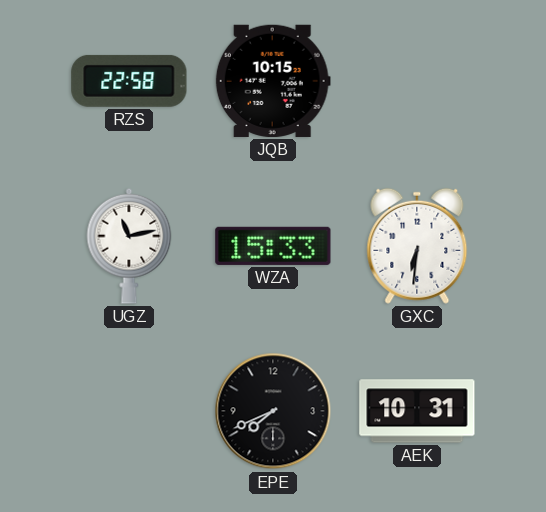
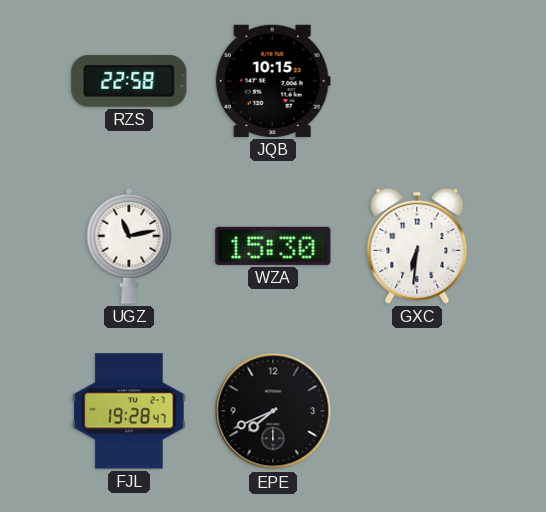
WZA: 15:33 -> 15:30 (273, 246)
FJL: none -> 19:28 (129, 411)
AEK: 10:31 -> none (417, 411)
